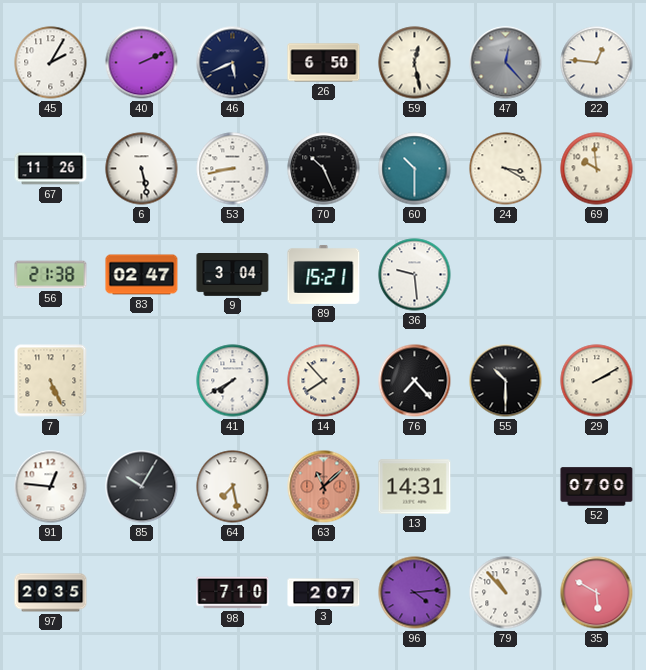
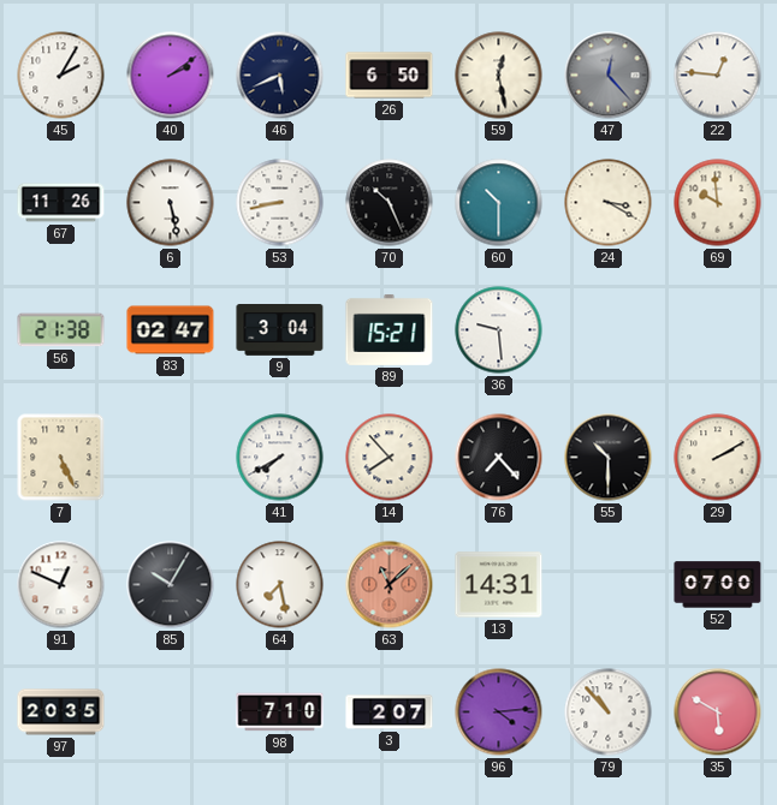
40: 2:11 -> 2:09 (171, 76)
91: 12:46 -> 12:49 (61, 585)
